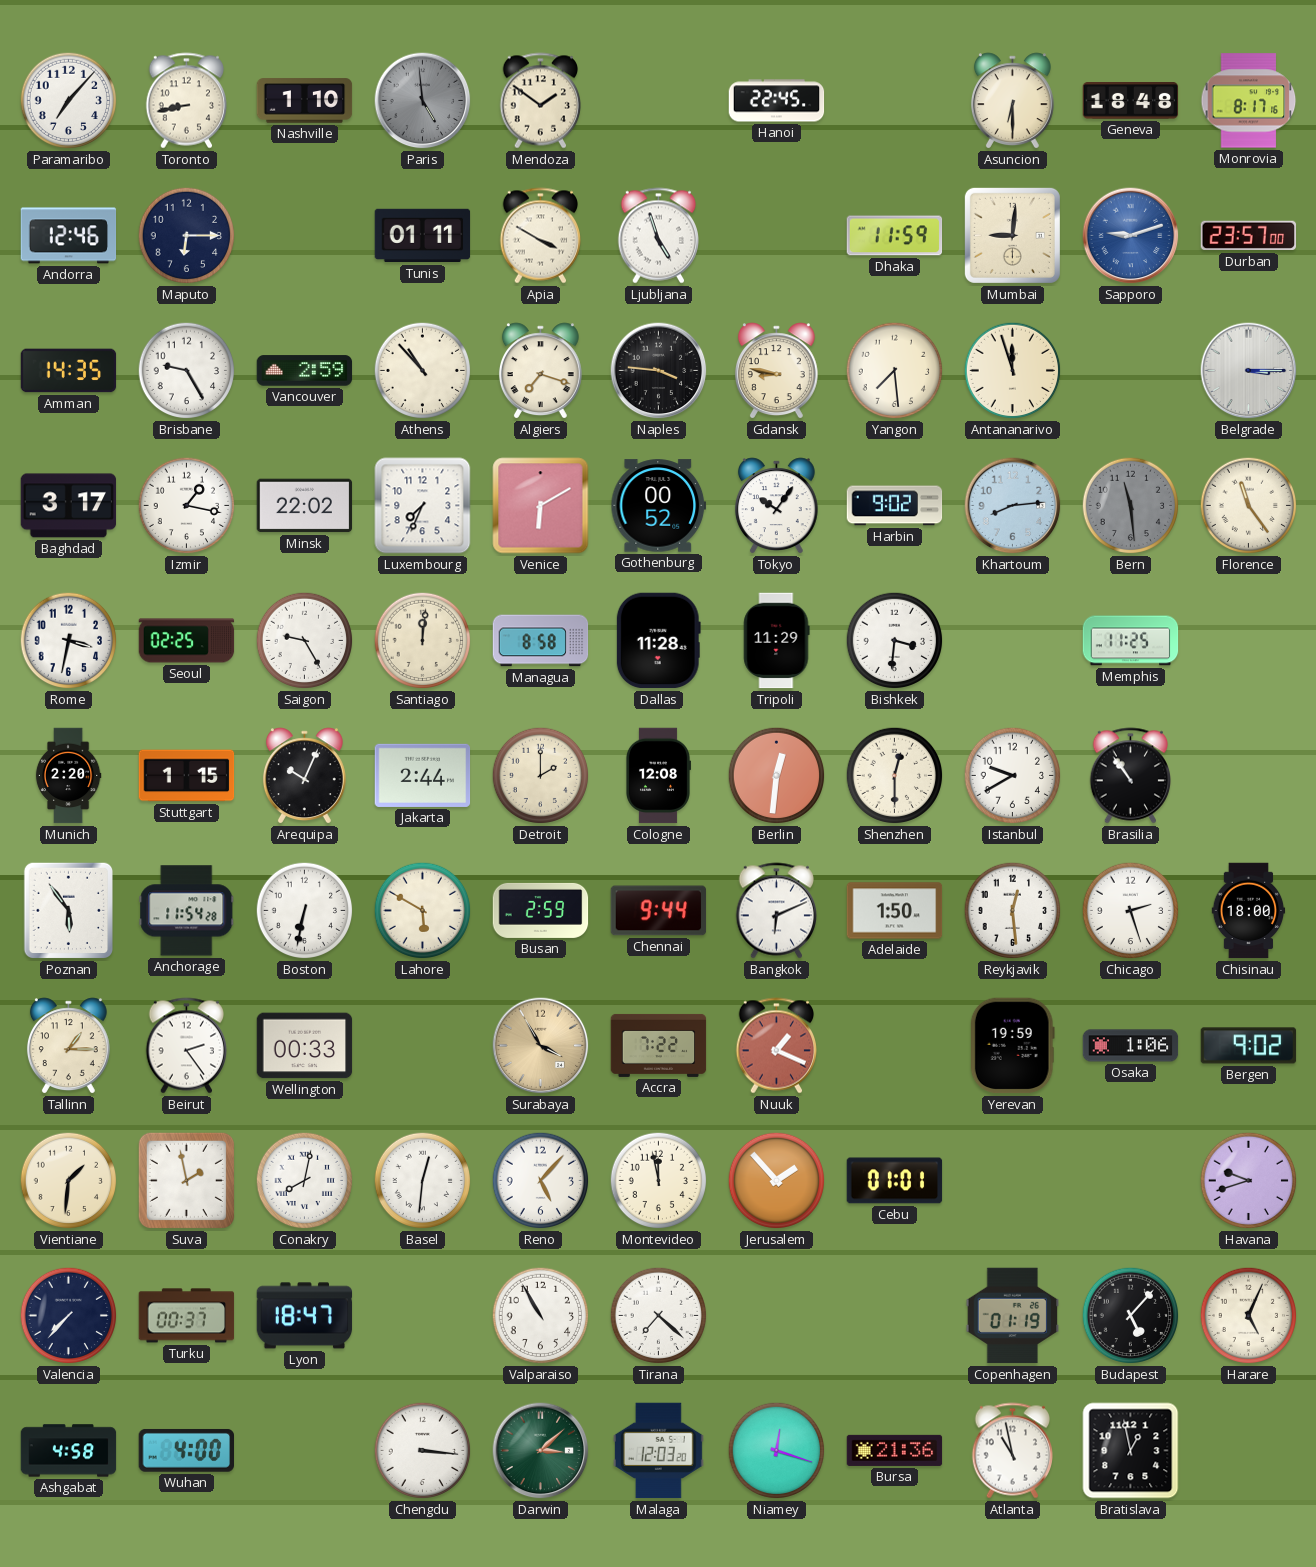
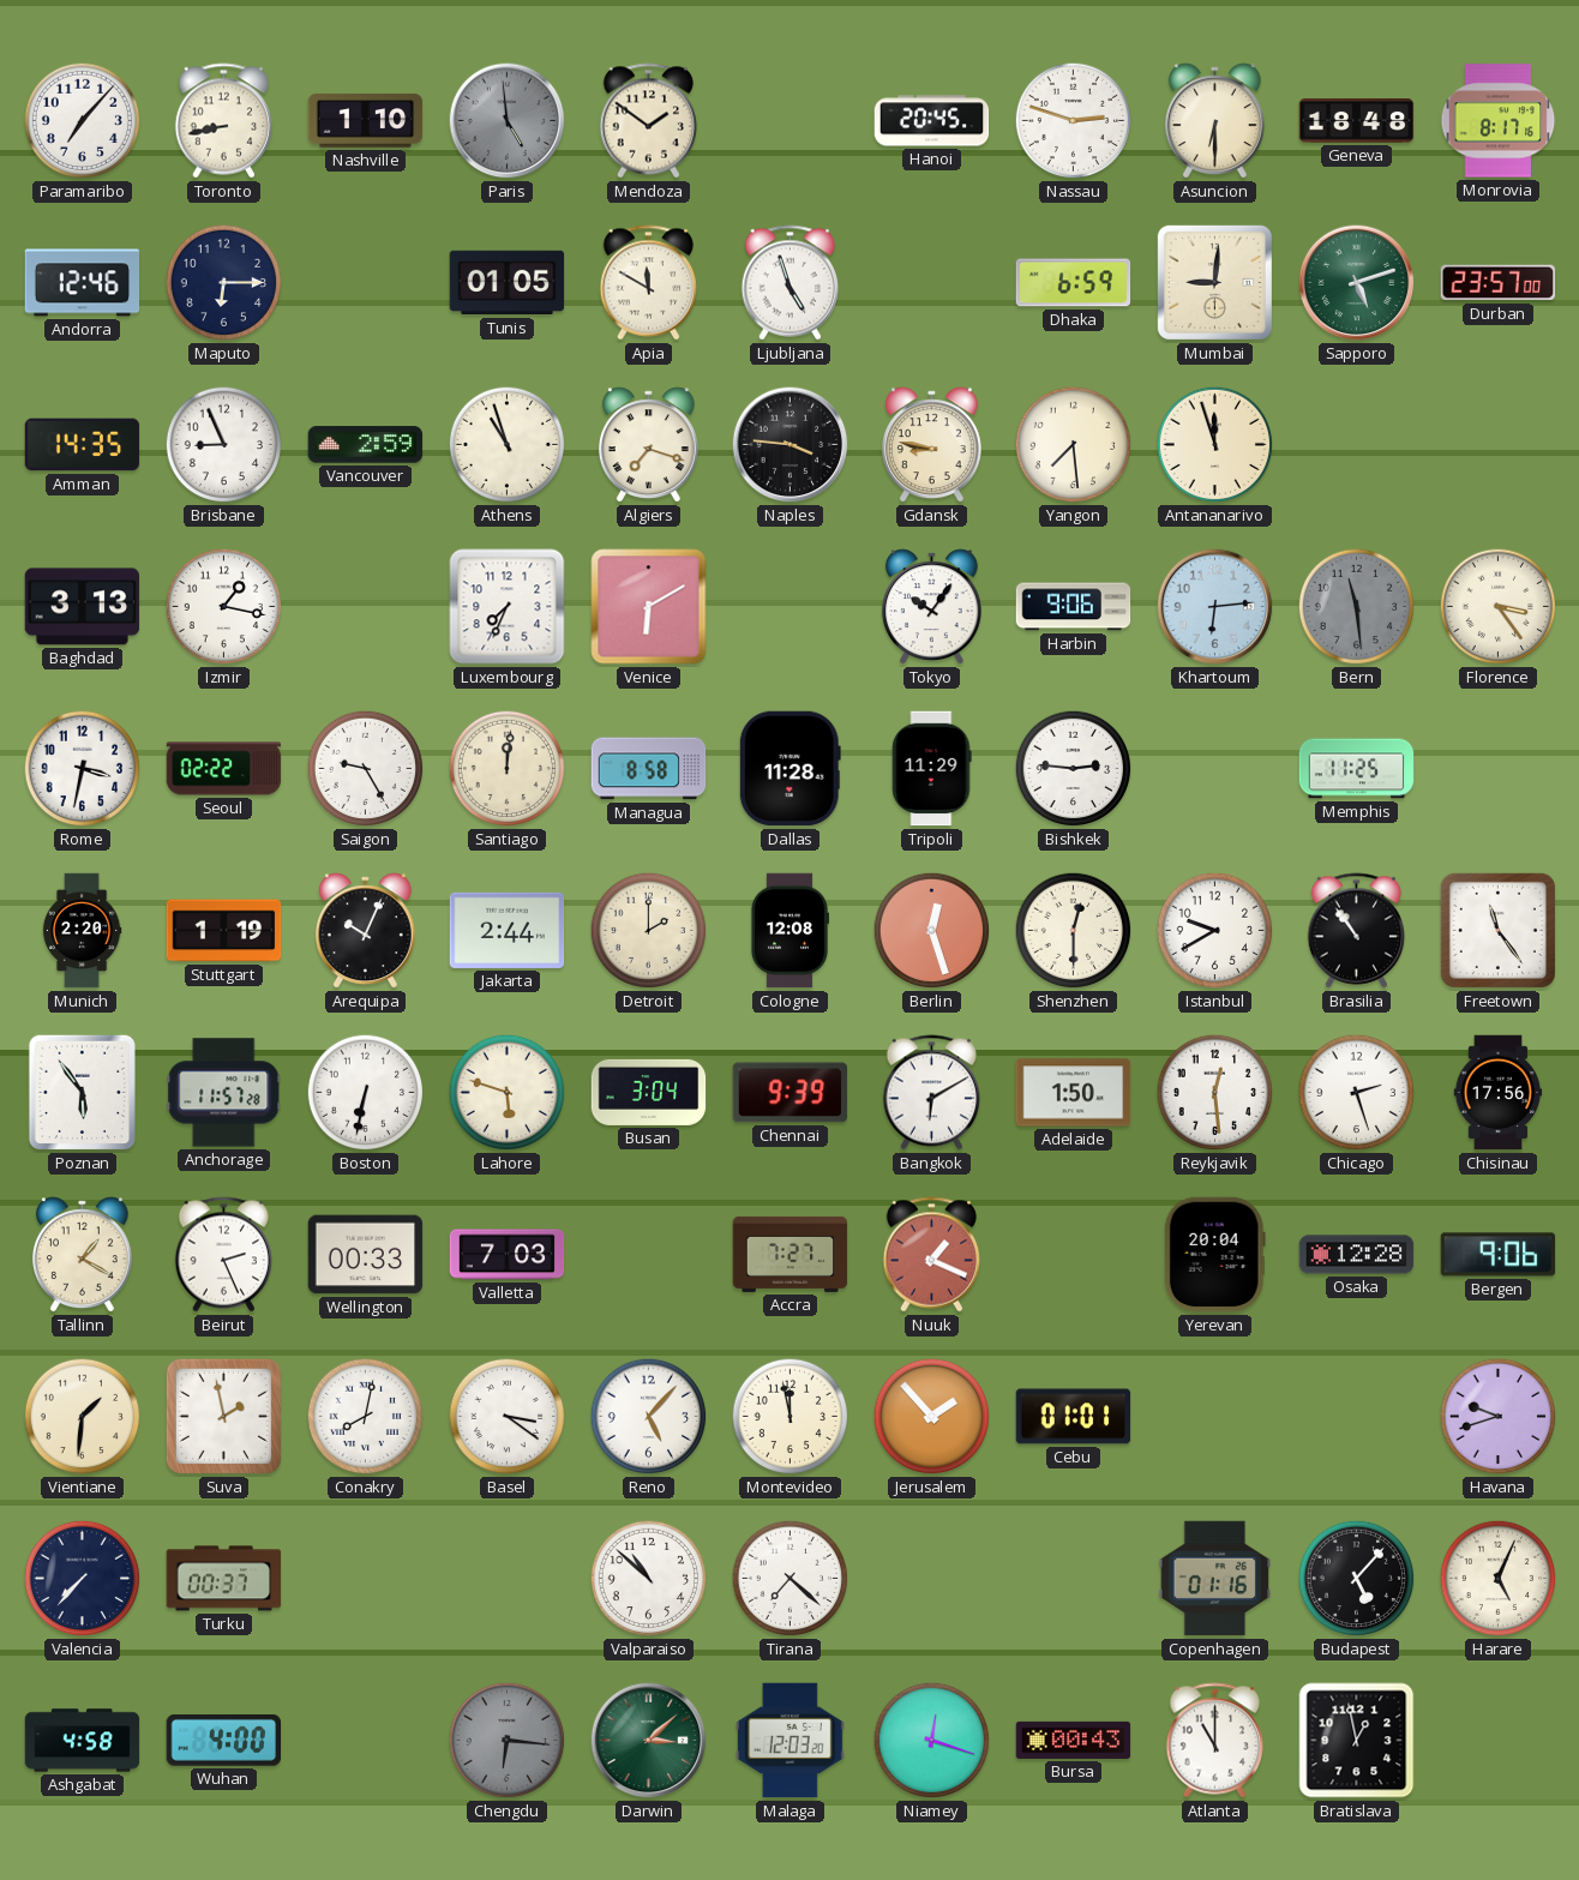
Hanoi: 22:45 -> 20:45 (932, 121)
Nassau: none -> 2:48 (1074, 121)
Tunis: 01:11 -> 01:05 (508, 283)
Apia: 3:50 -> 11:50 (649, 283)
Dhaka: 11:59 -> 6:59 (1074, 283)
Sapporo: 9:12 -> 5:12 (1357, 283)
Sapporo dial: blue -> green (1357, 283)
Brisbane: 9:25 -> 8:56 (224, 445)
Athens: 10:53 -> 10:57 (508, 445)
Belgrade: 3:15 -> none (1249, 371)
Baghdad: 3:17 -> 3:13 (83, 607)
Minsk: 22:02 -> none (305, 506)
Gothenburg: 00:52 -> none (659, 506)
Harbin: 9:02 -> 9:06 (1074, 607)
Khartoum: 8:14 -> 6:14 (1215, 607)
Florence: 11:24 -> 3:24 (1499, 607)
Seoul: 02:25 -> 02:22 (224, 769)
Bishkek: 3:31 -> 2:46 (1074, 769)
Stuttgart: 1:15 -> 1:19 (224, 931)
Berlin: 12:31 -> 12:27 (932, 931)
Freetown: none -> 11:24 (1497, 930)
Anchorage: 11:54 -> 11:57 (224, 1093)
Lahore: 5:50 -> 5:48 (508, 1093)
Busan: 2:59 -> 3:04 (649, 1092)
Chennai: 9:44 -> 9:39 (791, 1093)
Bangkok: 6:11 -> 6:10 (932, 1093)
Chisinau: 18:00 -> 17:56 (1499, 1093)
Tallinn: 1:15 -> 1:20 (82, 1255)
Beirut: 2:24 -> 2:26 (224, 1255)
Valletta: none -> 7:03 (508, 1255)
Surabaya: 3:55 -> none (541, 1046)
Accra: 7:22 -> 7:27 (791, 1254)
Yerevan: 19:59 -> 20:04 (1214, 1255)
Osaka: 1:06 -> 12:28 (1357, 1255)
Bergen: 9:02 -> 9:06 (1499, 1255)
Basel: 12:31 -> 3:21 (508, 1417)
Lyon: 18:47 -> none (305, 1316)
Valparaiso: 10:55 -> 10:52 (649, 1579)
Copenhagen: 01:19 -> 01:16 (1215, 1579)
Chengdu: 3:16 -> 6:16 (508, 1741)
Chengdu dial: white -> grey (508, 1741)
Bursa: 21:36 -> 00:43 (1074, 1740)
Atlanta: 10:58 -> 11:00 (1215, 1741)
